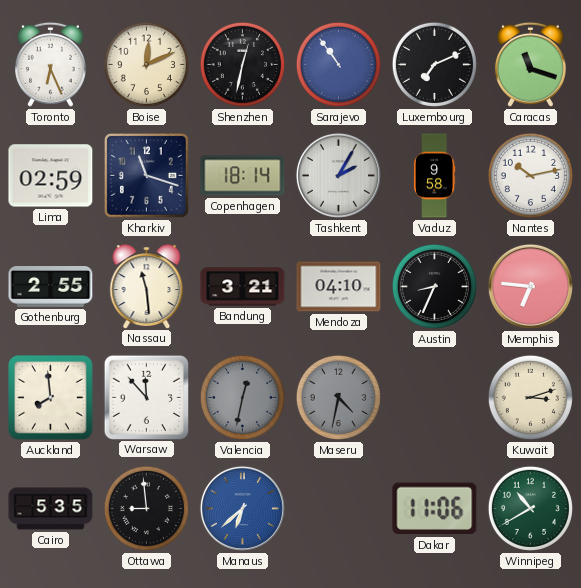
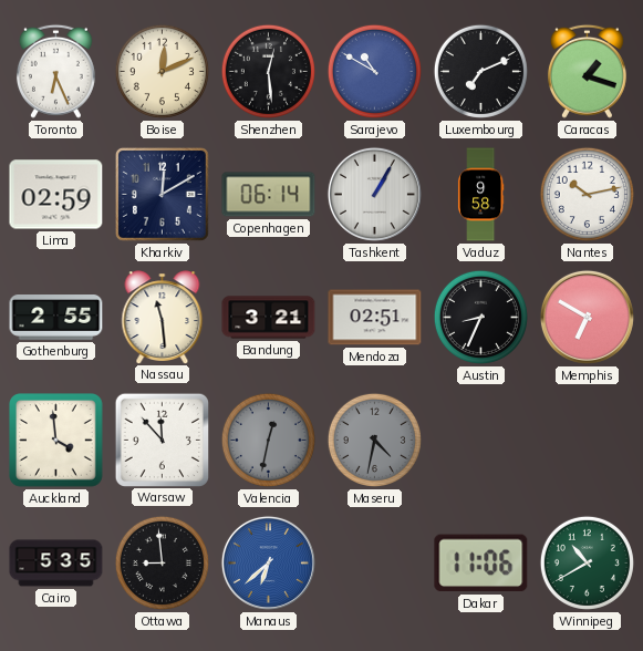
Shenzhen: 12:32 -> 12:29 (268, 71)
Sarajevo: 10:54 -> 10:50 (374, 71)
Caracas: 11:18 -> 1:18 (587, 71)
Kharkiv: 11:18 -> 12:10 (162, 194)
Copenhagen: 18:14 -> 06:14 (269, 195)
Tashkent: 2:05 -> 1:05 (374, 194)
Mendoza: 04:10 -> 02:51 (375, 318)
Memphis: 6:46 -> 6:50 (587, 317)
Auckland: 7:59 -> 3:59 (56, 441)
Kuwait: 3:12 -> none (530, 397)
